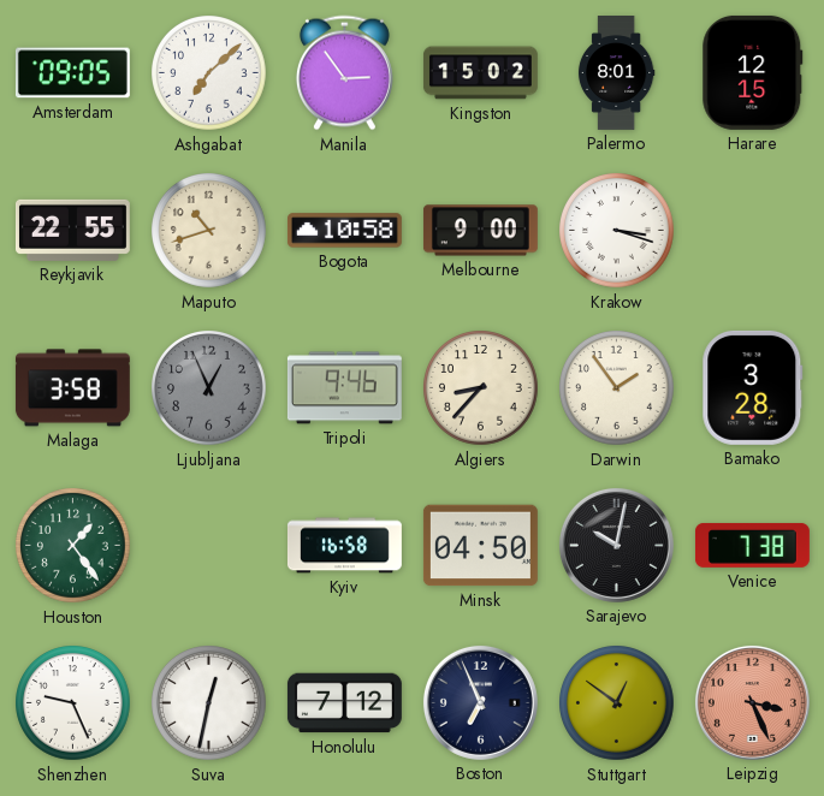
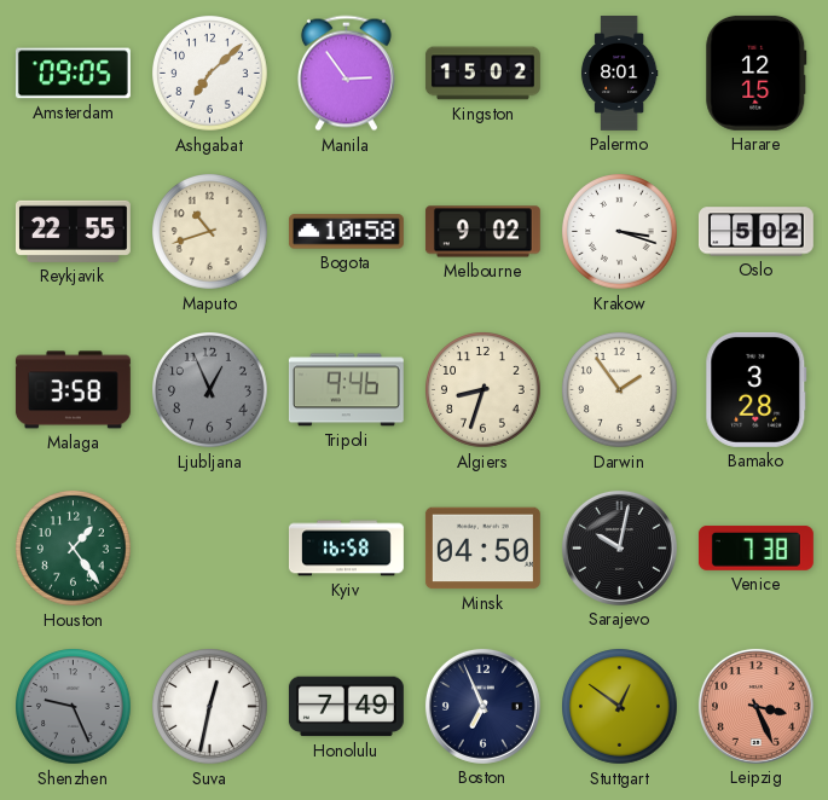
Melbourne: 9:00 -> 9:02 (482, 232)
Oslo: none -> 5:02 (755, 232)
Algiers: 8:37 -> 8:33 (484, 390)
Shenzhen dial: white -> grey (74, 707)
Honolulu: 7:12 -> 7:49 (346, 707)
